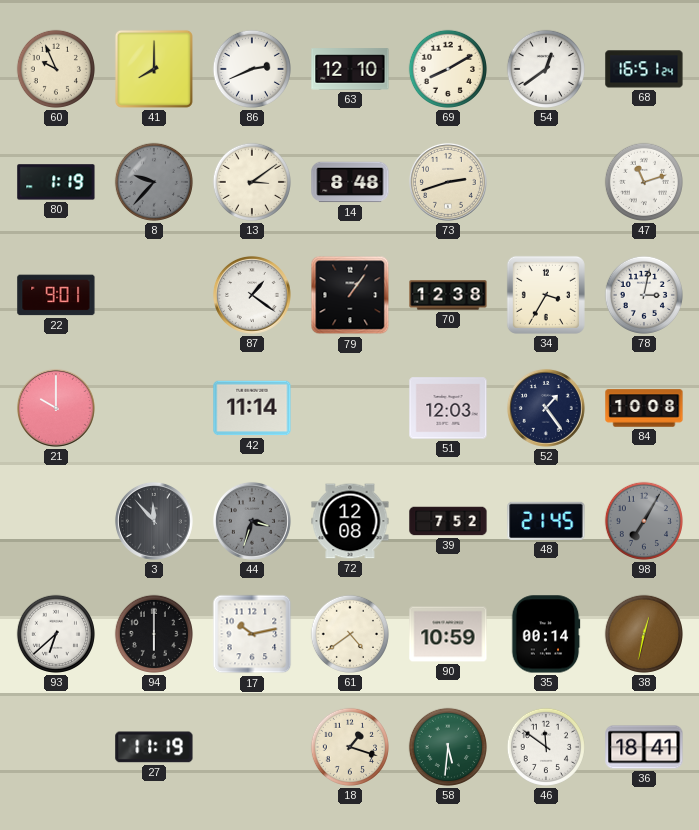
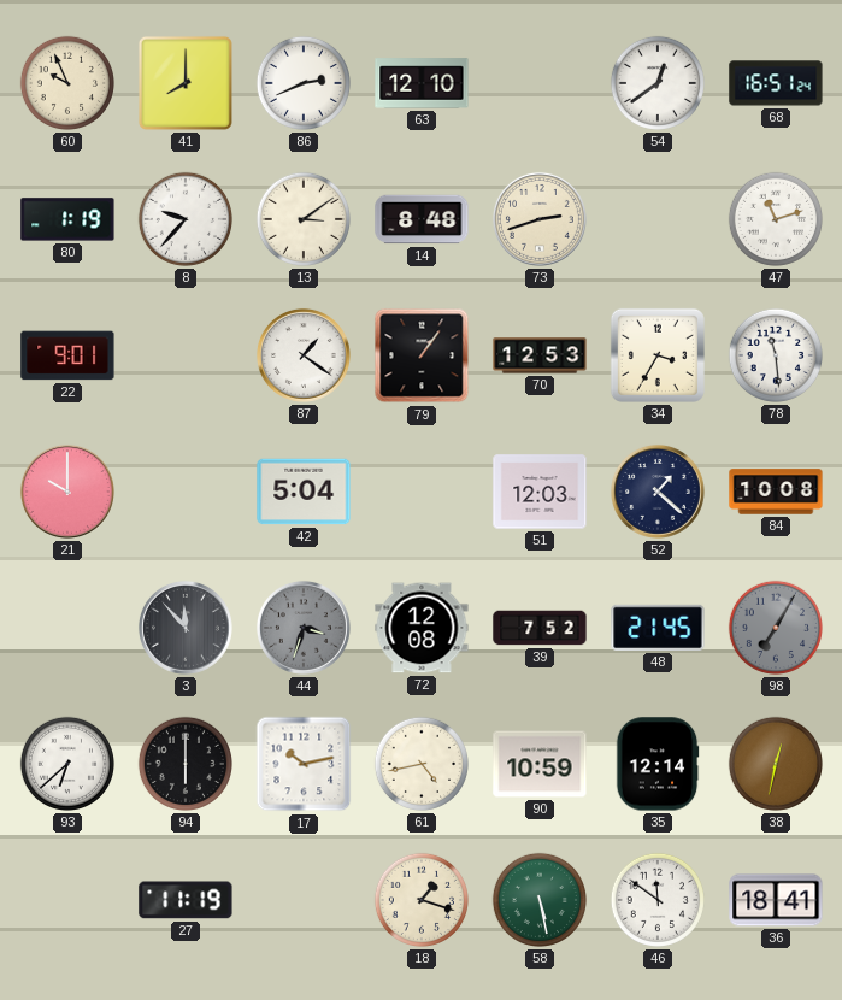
69: 8:10 -> none (448, 69)
8 dial: grey -> white (186, 219)
70: 12:38 -> 12:53 (540, 355)
78: 3:02 -> 11:29 (776, 355)
42: 11:14 -> 5:04 (304, 492)
52: 1:24 -> 1:22 (658, 492)
61: 4:39 -> 4:43 (422, 764)
35: 00:14 -> 12:14 (658, 764)
58: 5:31 -> 5:28 (540, 900)
